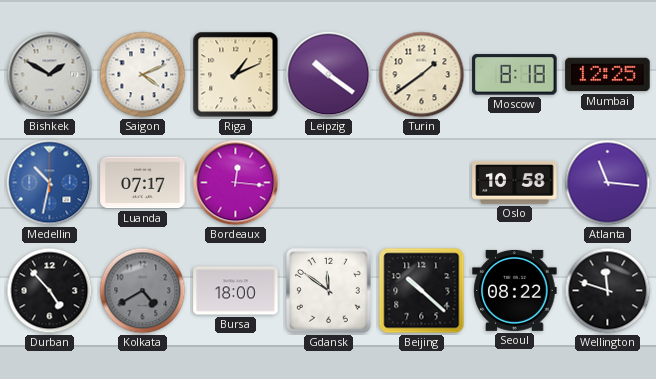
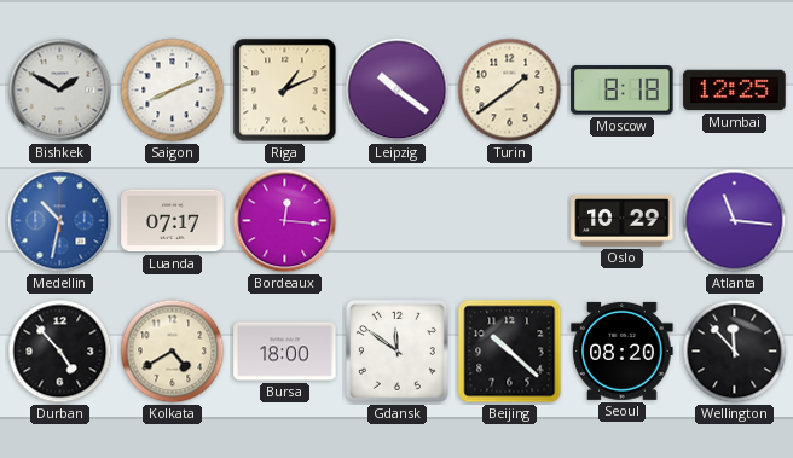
Saigon: 4:11 -> 8:11 (173, 91)
Oslo: 10:58 -> 10:29 (623, 221)
Kolkata dial: grey -> cream (173, 352)
Seoul: 08:22 -> 08:20 (623, 350)
Wellington: 11:48 -> 11:53 (735, 352)
